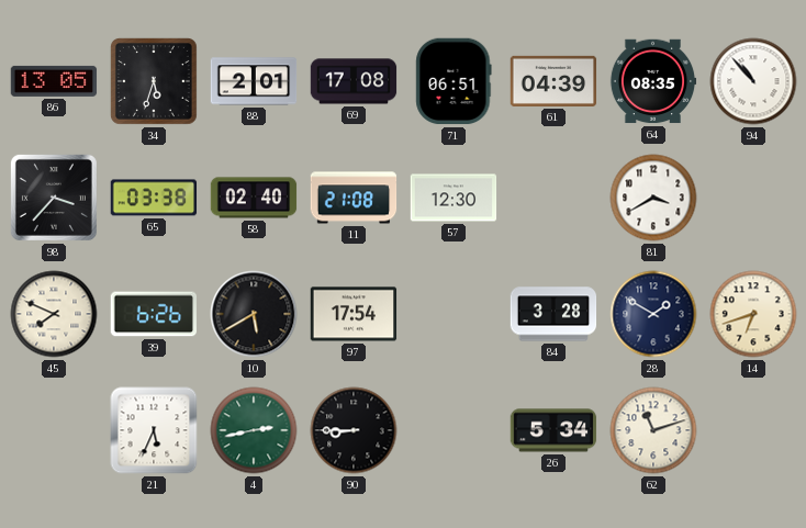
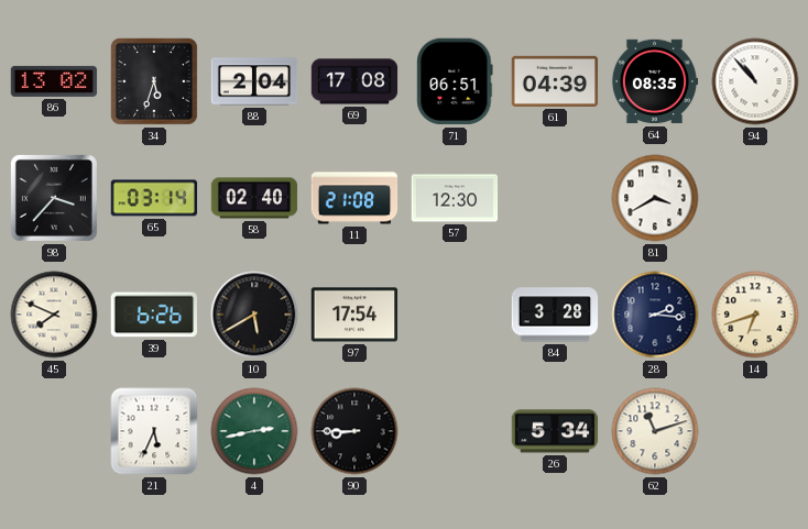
86: 13:05 -> 13:02 (54, 81)
88: 2:01 -> 2:04 (254, 81)
65: 03:38 -> 03:14 (154, 198)
28: 1:50 -> 2:16 (655, 315)
